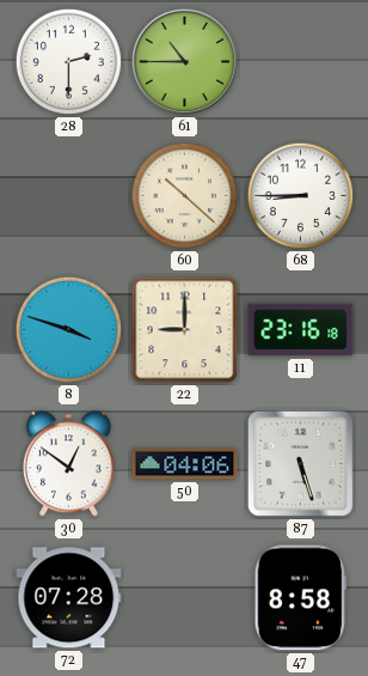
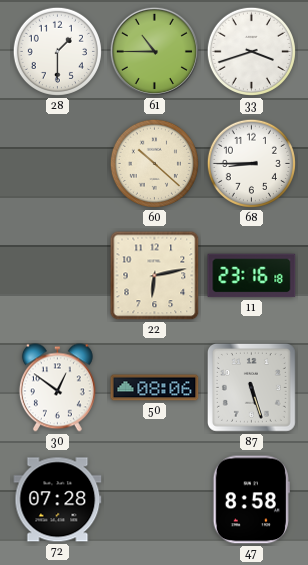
28: 2:30 -> 1:30 (57, 51)
33: none -> 3:42 (251, 51)
8: 3:48 -> none (68, 329)
22: 9:00 -> 6:13 (155, 276)
50: 04:06 -> 08:06 (155, 388)
